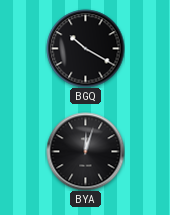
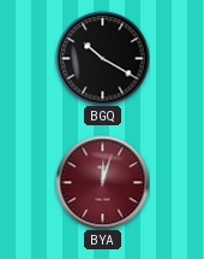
BYA dial: black -> burgundy (102, 182)
